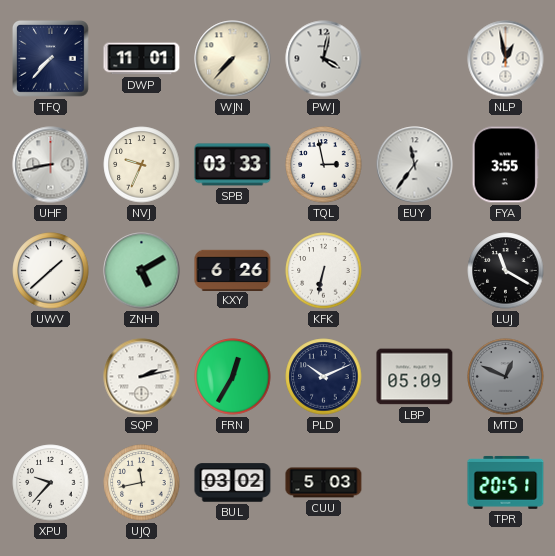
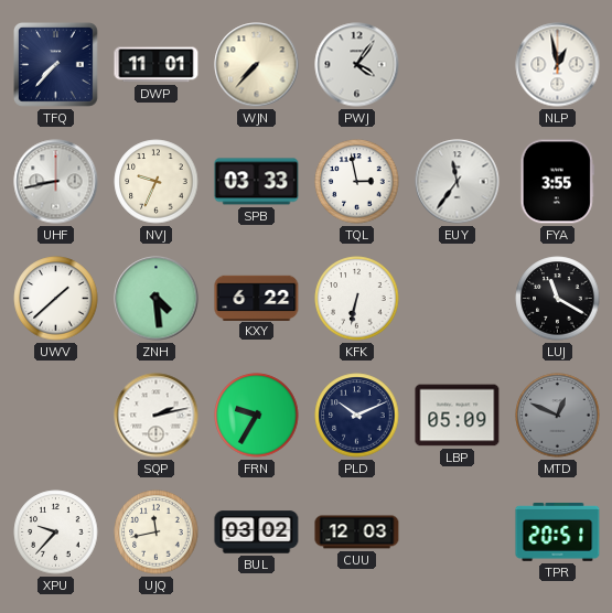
PWJ: 4:02 -> 4:06 (357, 65)
ZNH: 5:10 -> 4:29 (157, 299)
KXY: 6:26 -> 6:22 (257, 298)
FRN: 12:35 -> 9:35 (257, 416)
CUU: 5:03 -> 12:03 (357, 533)
